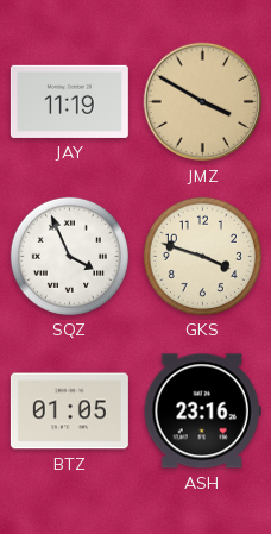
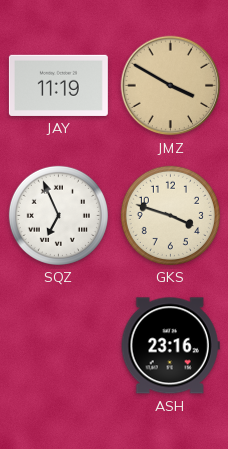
SQZ: 3:56 -> 6:56 (58, 215)
BTZ: 01:05 -> none (69, 412)
